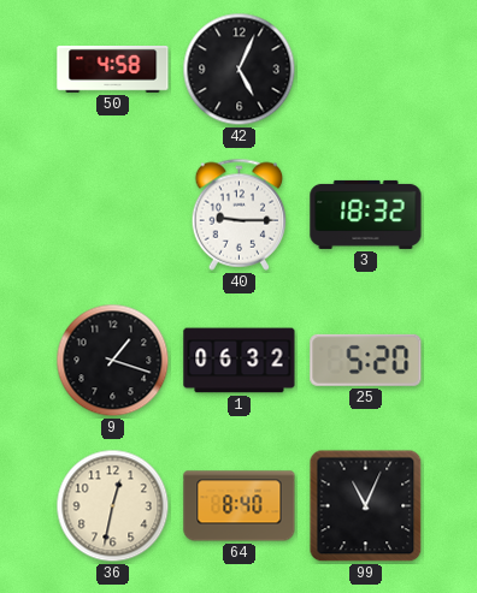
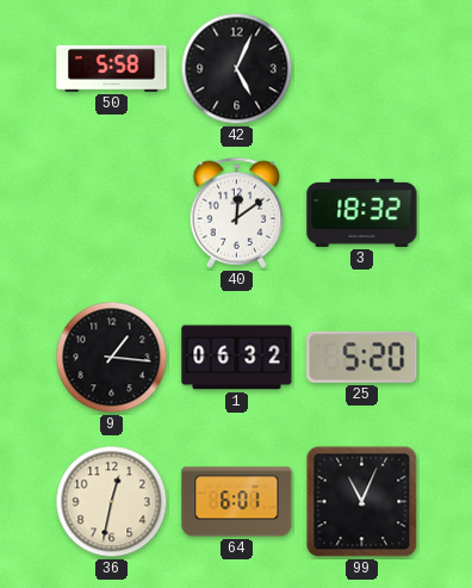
50: 4:58 -> 5:58 (112, 69)
40: 9:15 -> 12:09 (237, 212)
9: 1:18 -> 1:16 (112, 358)
64: 8:40 -> 6:01 (237, 502)
